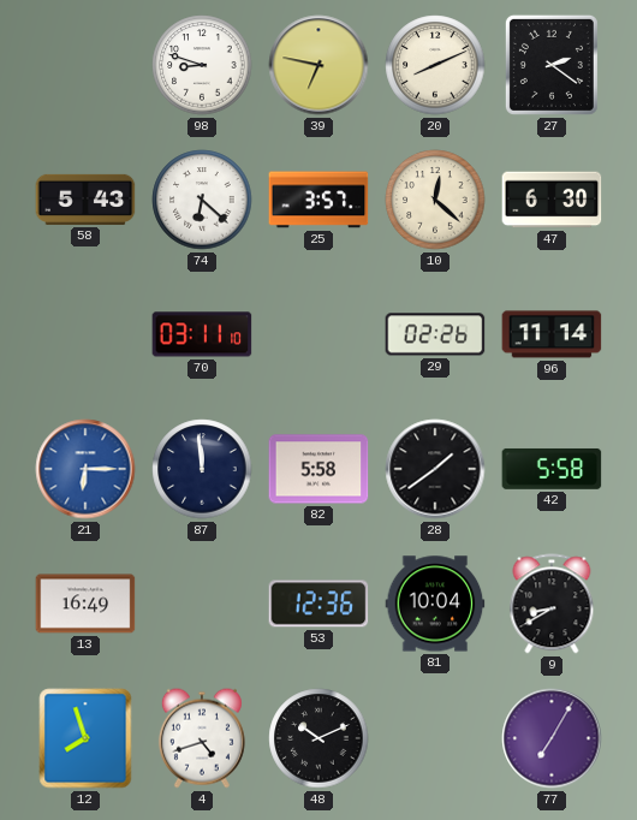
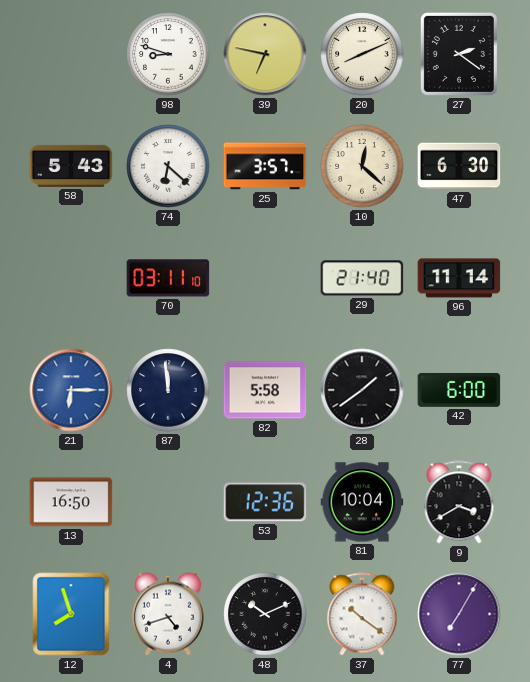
29: 02:26 -> 21:40 (362, 278)
42: 5:58 -> 6:00 (459, 390)
13: 16:49 -> 16:50 (71, 502)
9: 8:40 -> 3:40 (459, 502)
37: none -> 10:21 (362, 614)
